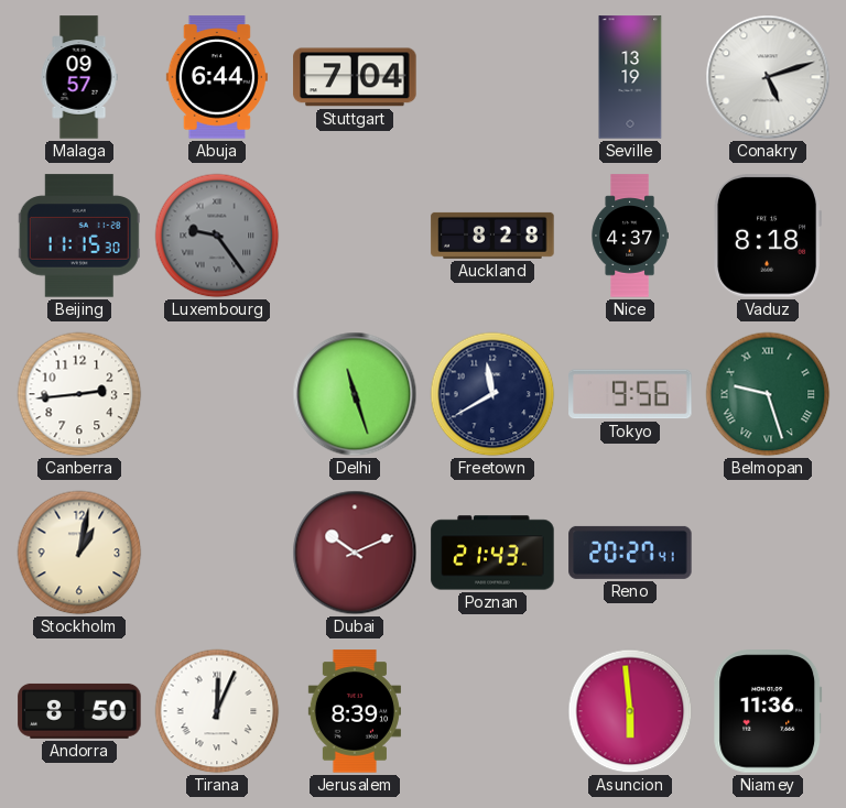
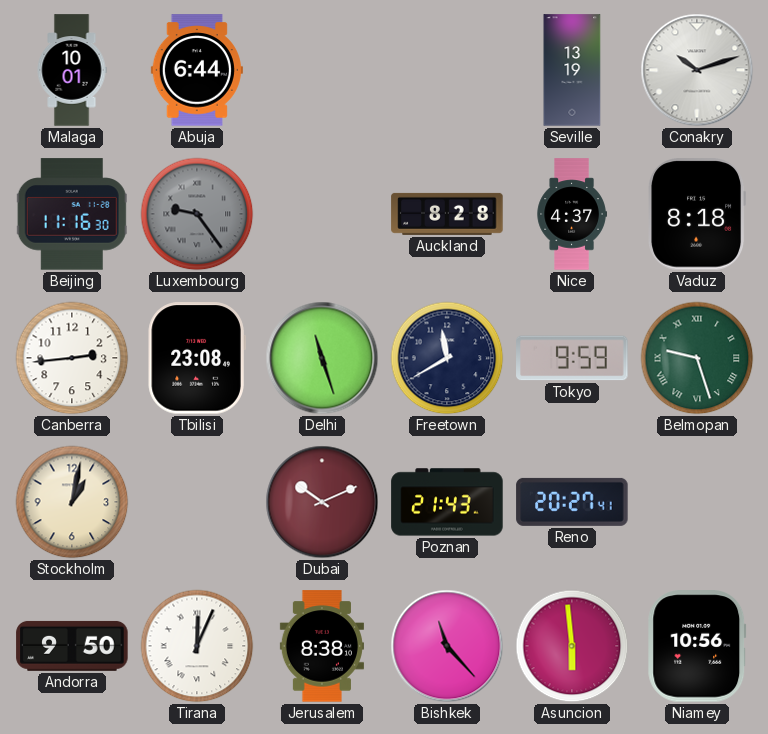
Malaga: 09:57 -> 10:01 (72, 70)
Stuttgart: 7:04 -> none (355, 77)
Conakry: 5:12 -> 10:12 (697, 70)
Beijing: 11:15 -> 11:16 (72, 214)
Tbilisi: none -> 23:08 (197, 358)
Tokyo: 9:56 -> 9:59 (572, 358)
Andorra: 8:50 -> 9:50 (72, 646)
Jerusalem: 8:39 -> 8:38 (322, 646)
Bishkek: none -> 11:23 (447, 646)
Niamey: 11:36 -> 10:56 (697, 646)
